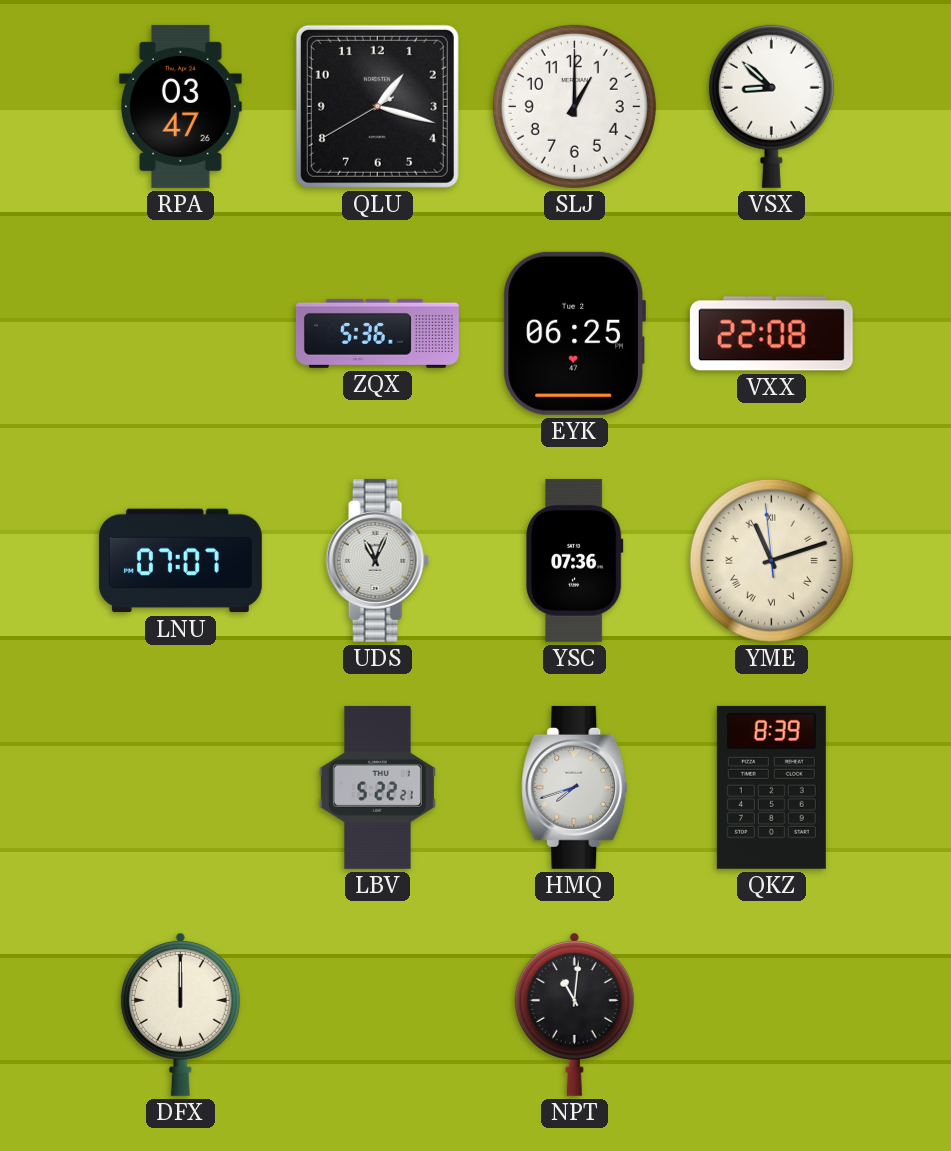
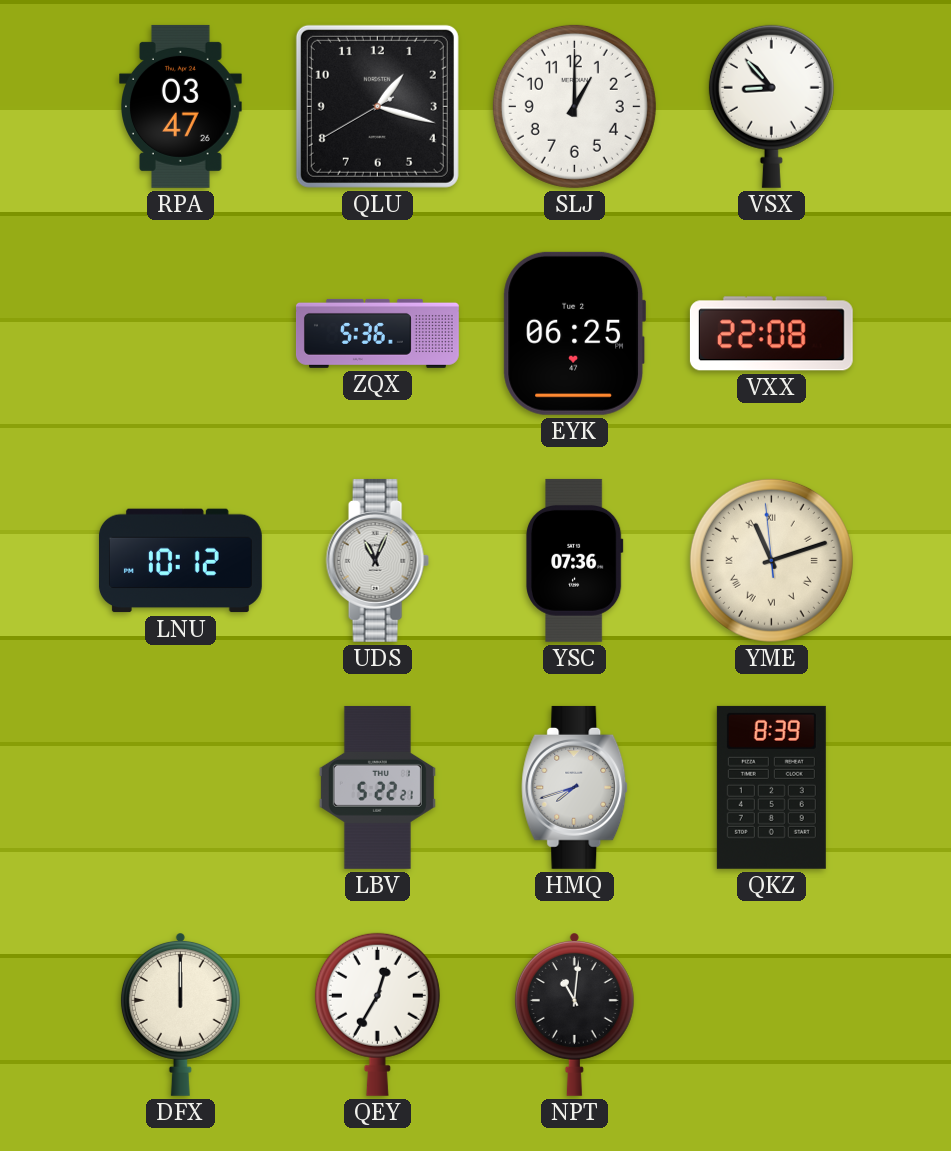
VSX: 8:52 -> 8:53 (771, 106)
LNU: 07:07 -> 10:12 (180, 561)
QEY: none -> 12:35 (377, 1014)
